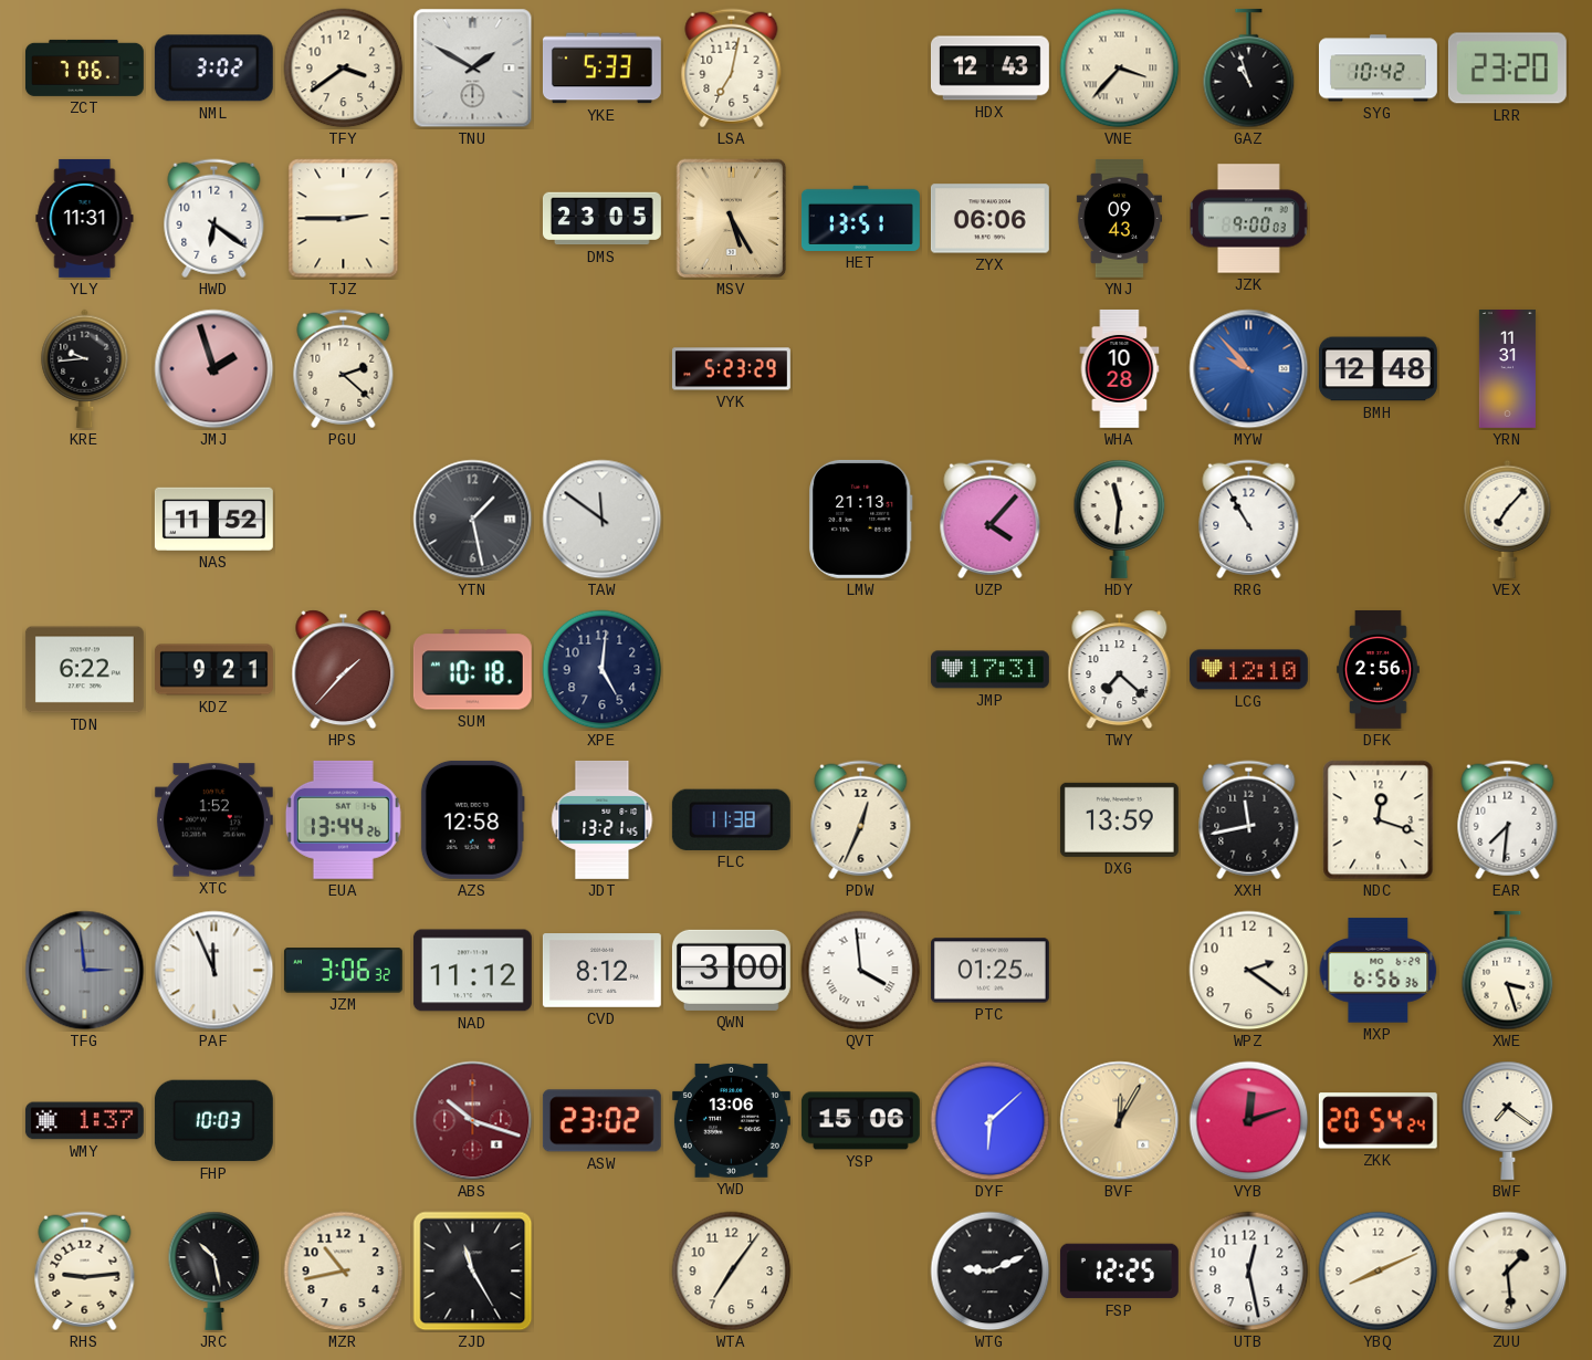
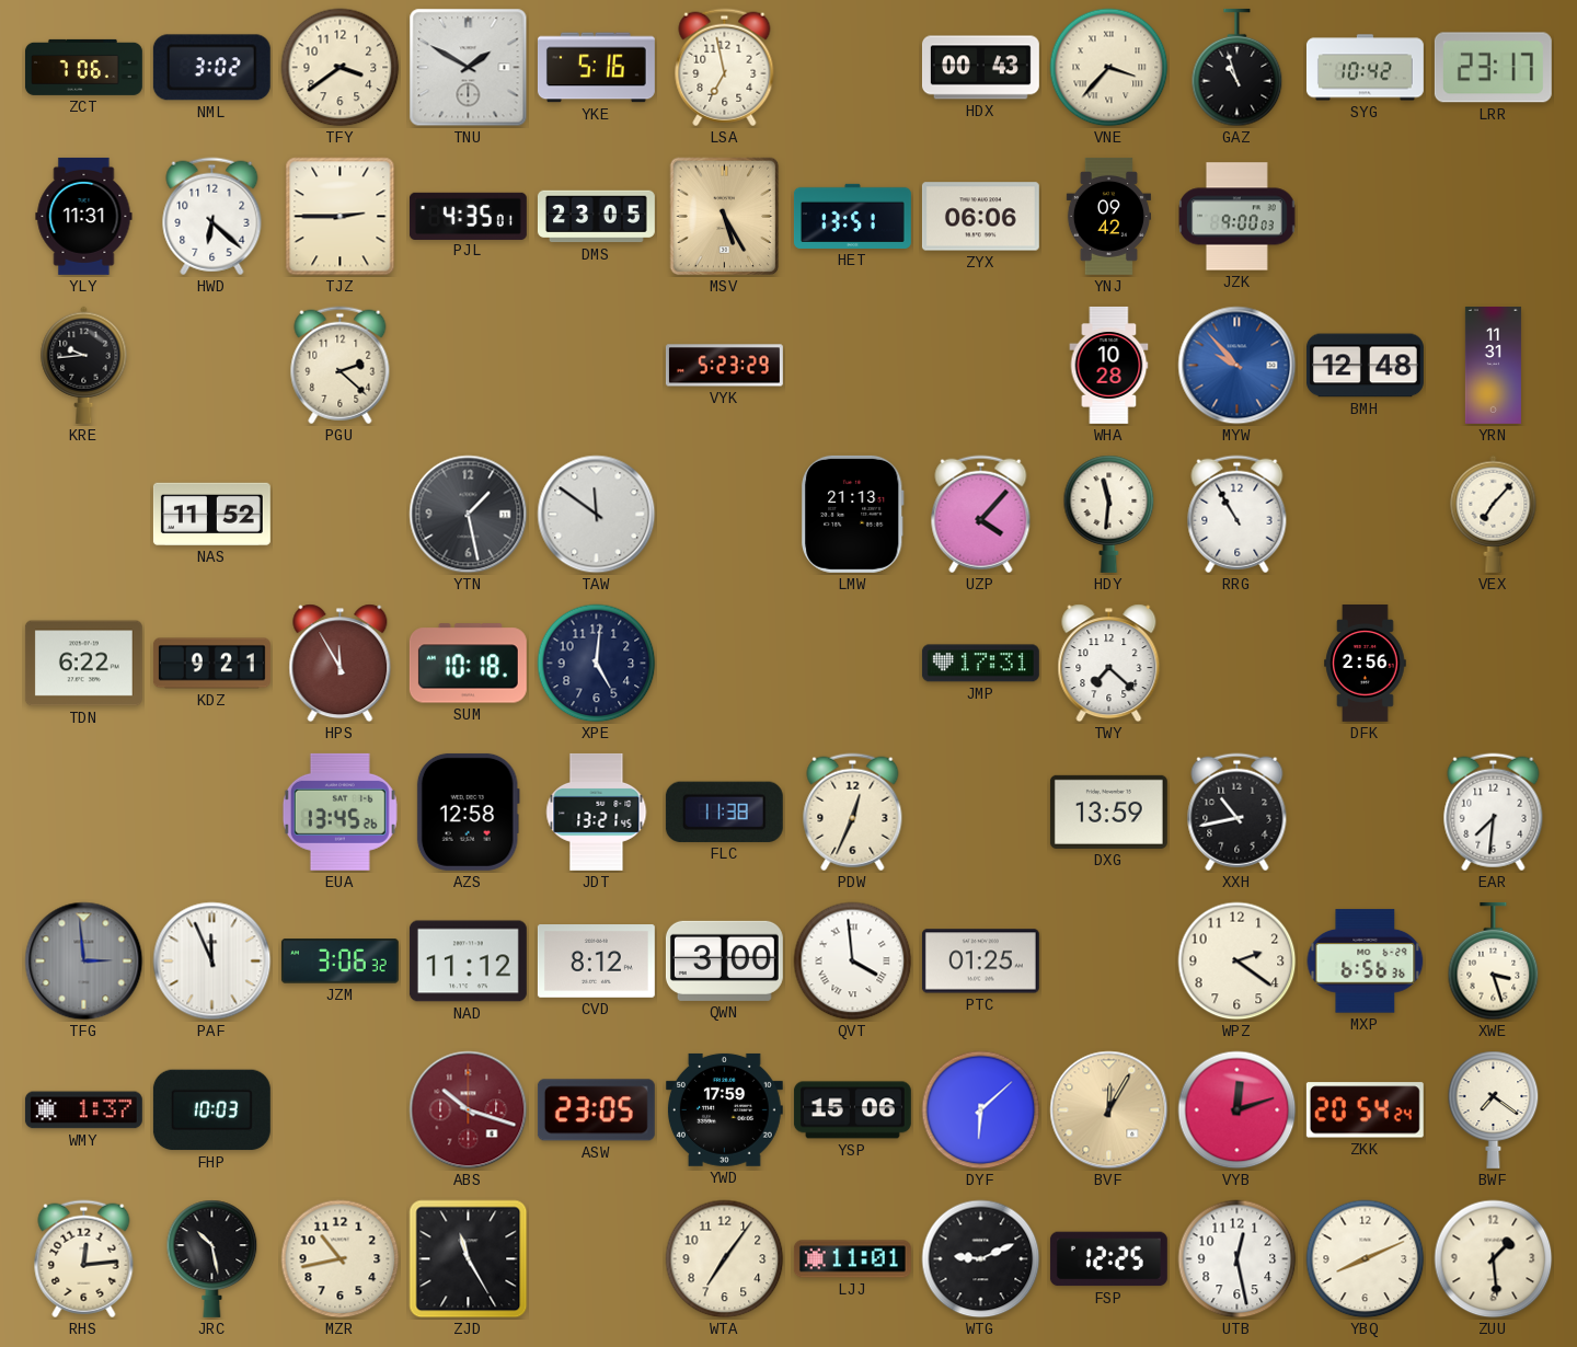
YKE: 5:33 -> 5:16 (596, 68)
LSA: 7:02 -> 6:58 (725, 68)
HDX: 12:43 -> 00:43 (980, 68)
LRR: 23:20 -> 23:17 (1493, 68)
HWD: 6:21 -> 6:22 (212, 217)
PJL: none -> 4:35 (468, 216)
YNJ: 09:43 -> 09:42 (1108, 216)
JMJ: 1:57 -> none (214, 369)
HPS: 1:37 -> 11:55 (341, 664)
LCG: 12:10 -> none (1248, 670)
XTC: 1:52 -> none (213, 820)
EUA: 13:44 -> 13:45 (339, 811)
XXH: 11:43 -> 10:43 (1238, 813)
NDC: 12:18 -> none (1379, 820)
ASW: 23:02 -> 23:05 (596, 1110)
YWD: 13:06 -> 17:59 (724, 1109)
RHS: 9:14 -> 12:14 (84, 1259)
LJJ: none -> 11:01 (852, 1259)
